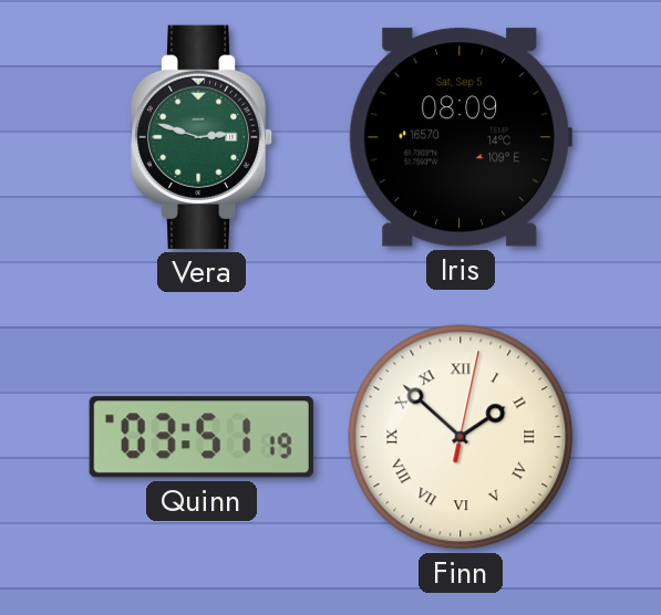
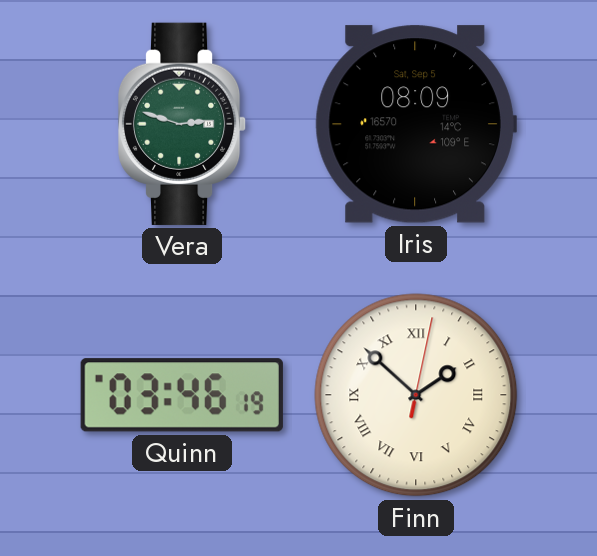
Quinn: 03:51 -> 03:46 (182, 395)
